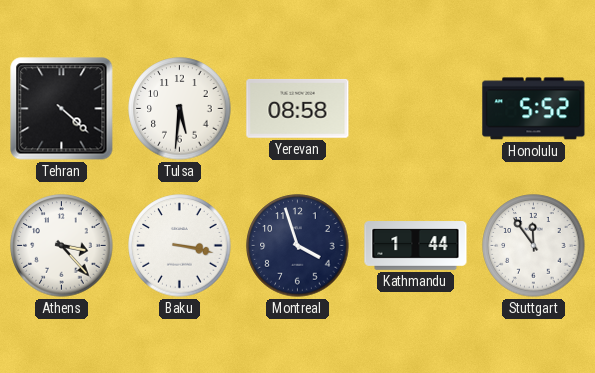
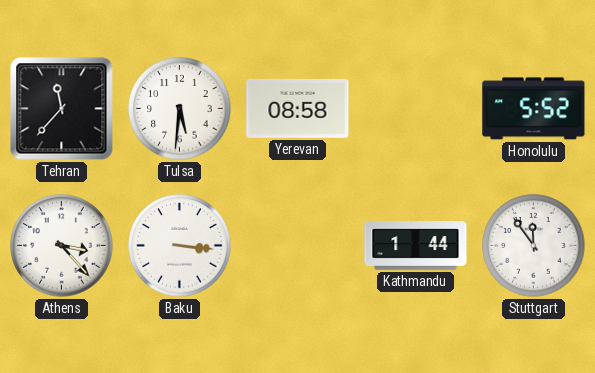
Tehran: 4:22 -> 11:37 (62, 109)
Baku: 3:17 -> 3:16 (180, 246)
Montreal: 3:57 -> none (298, 246)
